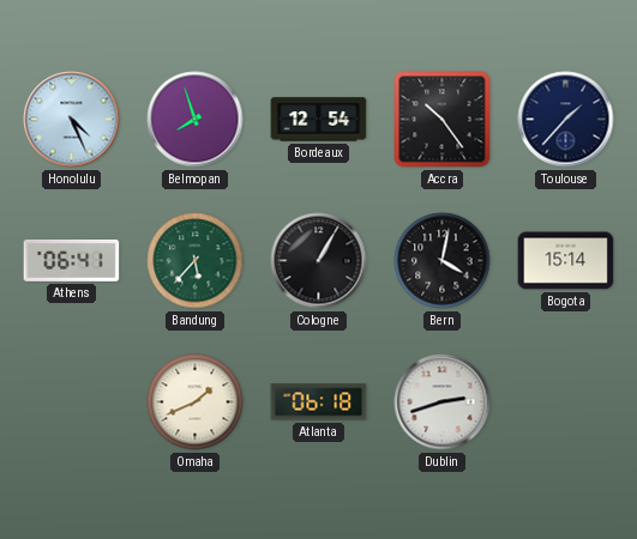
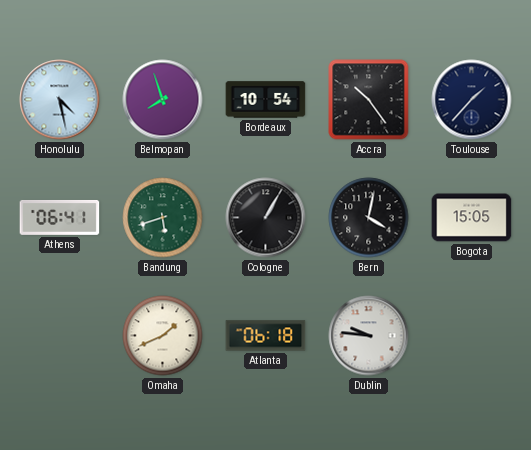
Honolulu: 4:26 -> 4:28 (60, 100)
Bordeaux: 12:54 -> 10:54 (266, 100)
Bandung: 5:37 -> 5:42 (163, 218)
Bogota: 15:14 -> 15:05 (472, 218)
Dublin: 2:42 -> 9:46 (369, 336)
